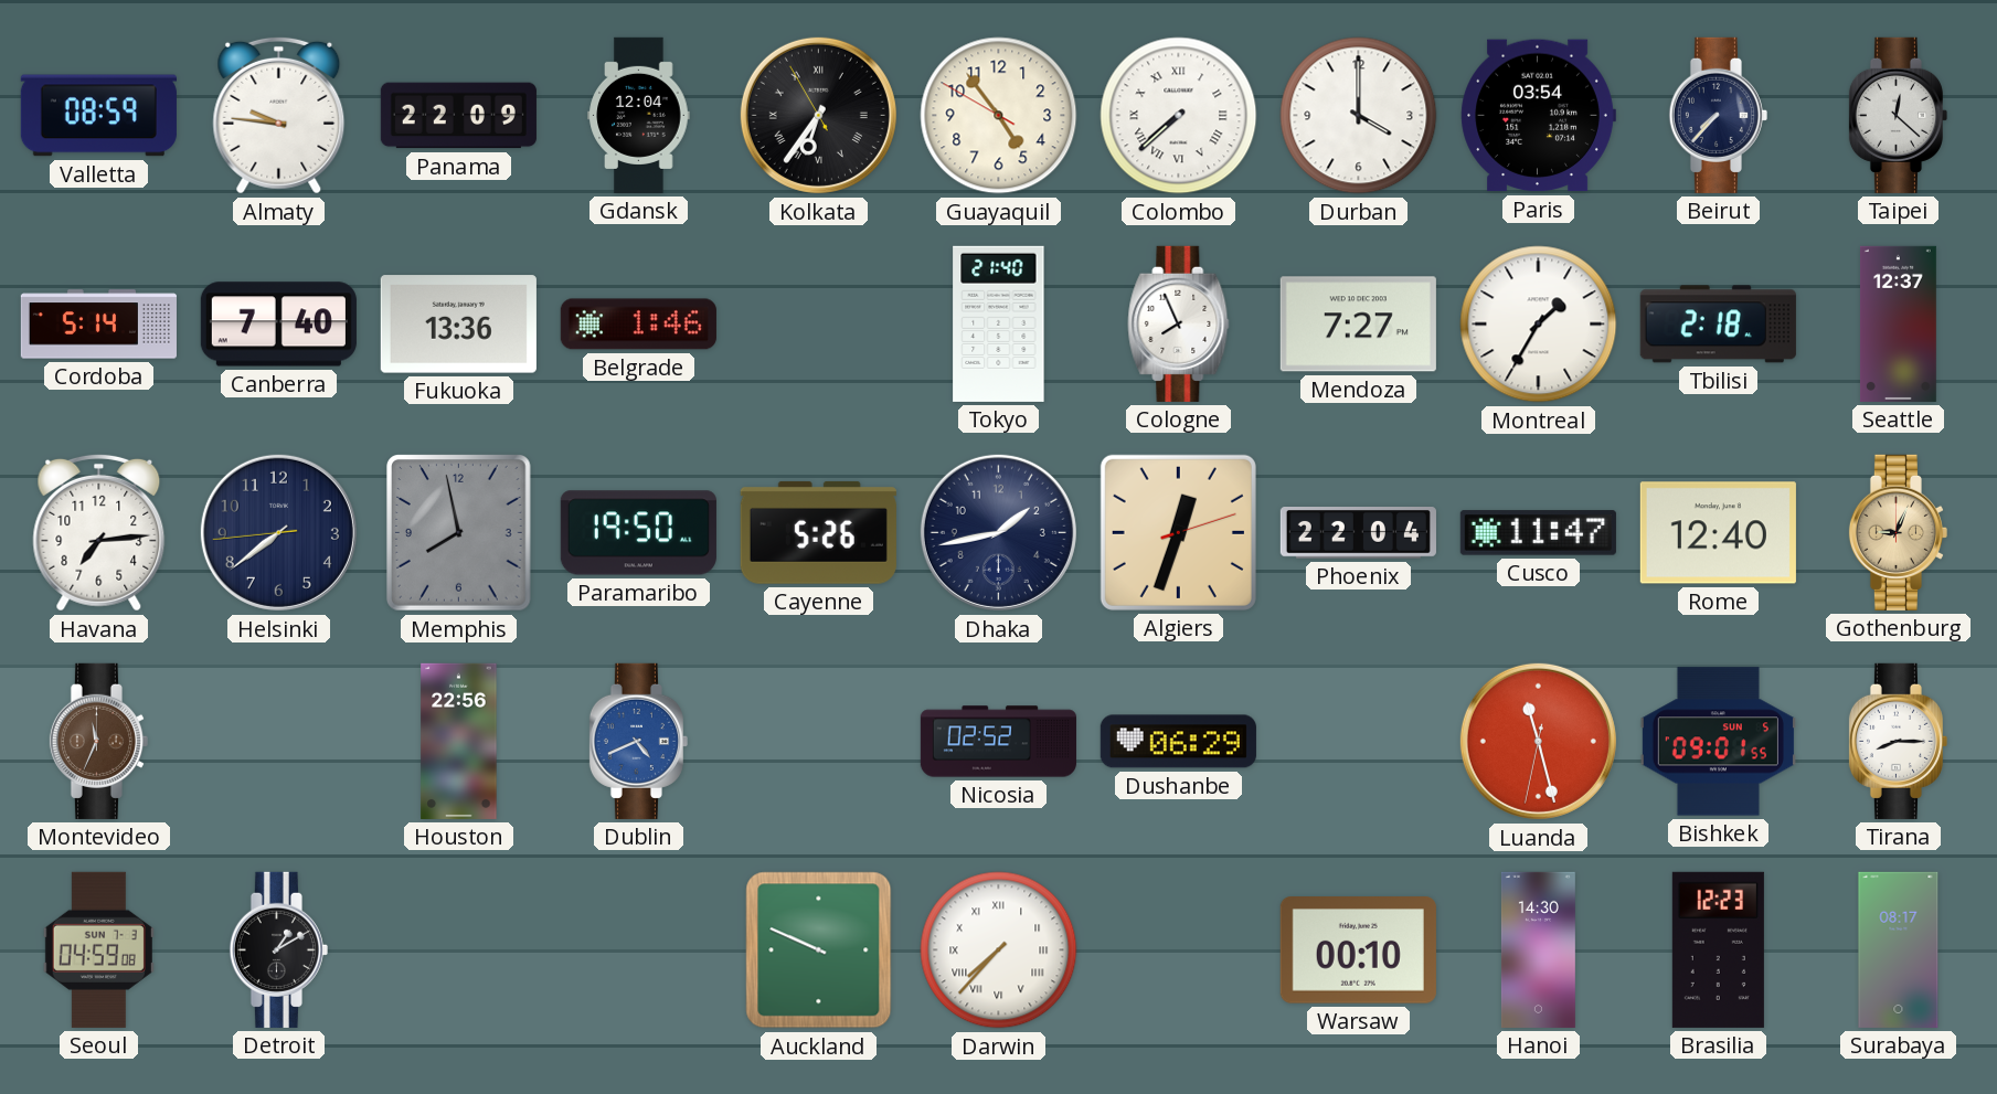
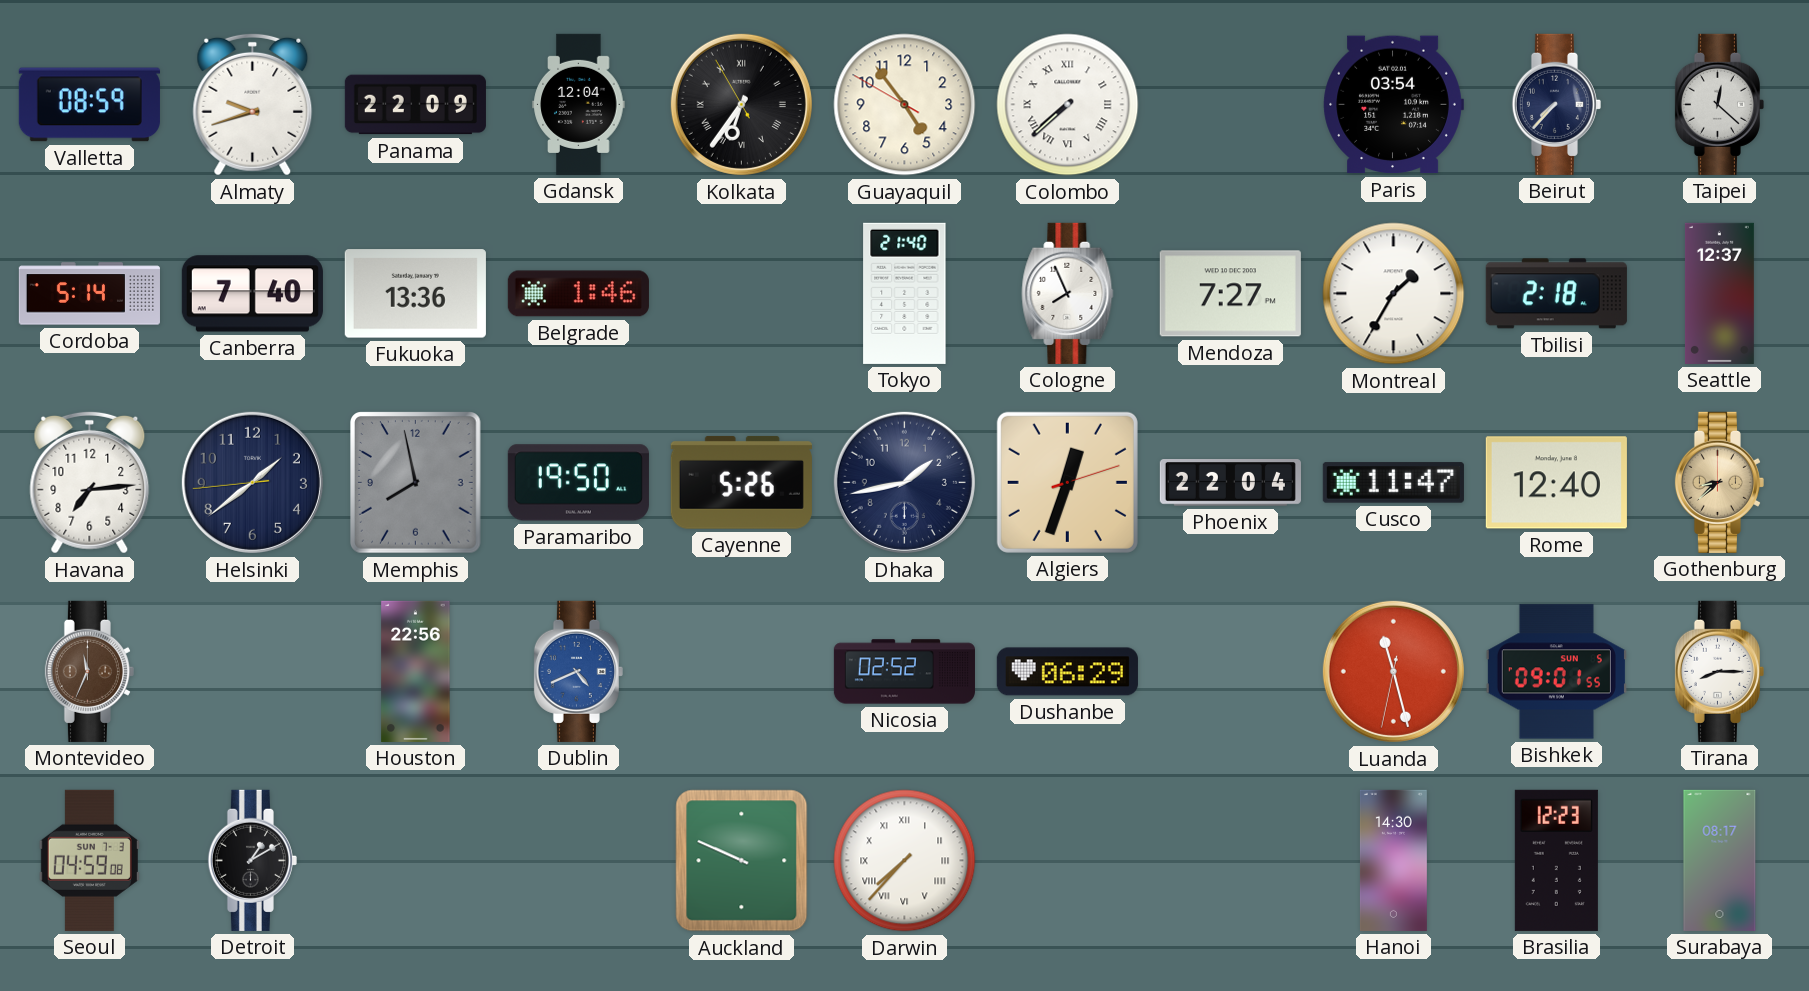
Almaty: 9:46 -> 9:42 (253, 104)
Durban: 4:00 -> none (1359, 116)
Helsinki: 7:38 -> 1:38 (252, 482)
Gothenburg: 9:04 -> 8:38 (1719, 482)
Warsaw: 00:10 -> none (1358, 950)
